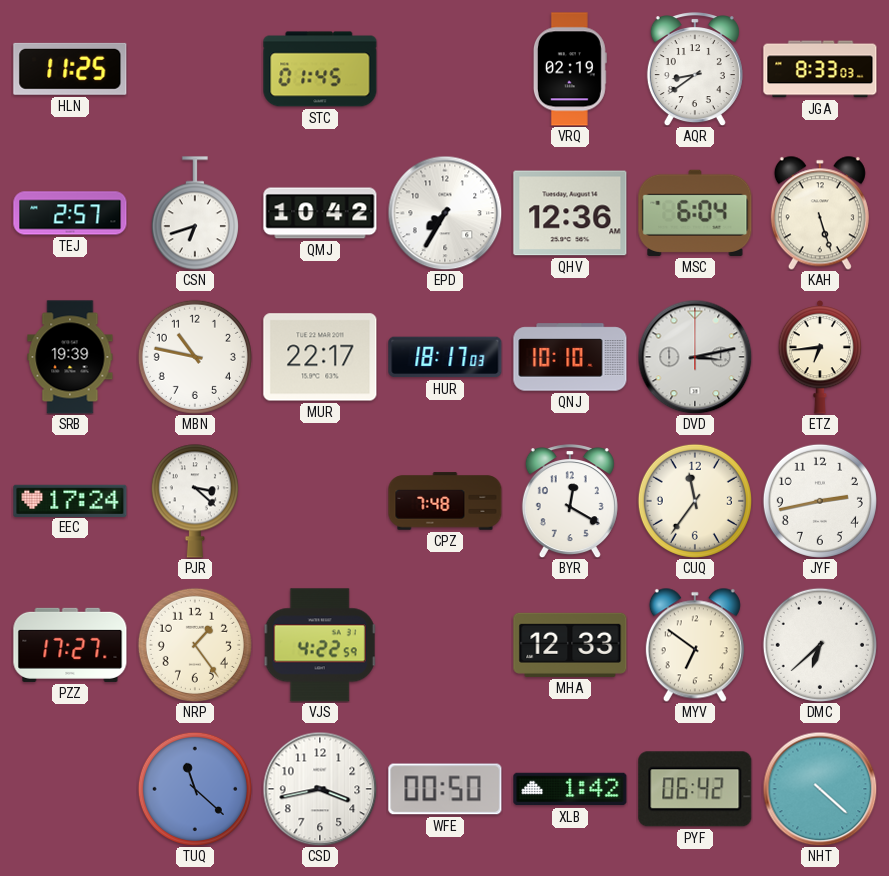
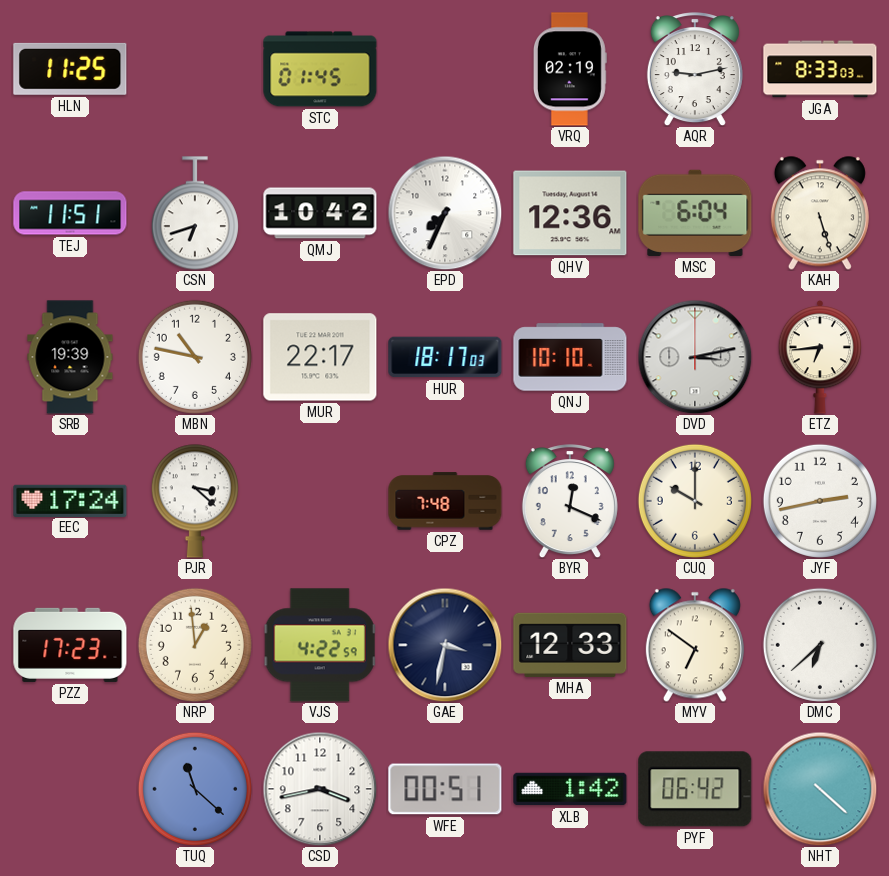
AQR: 8:39 -> 9:13 (695, 69)
TEJ: 2:57 -> 11:51 (70, 213)
EPD: 7:35 -> 7:34 (445, 213)
BYR: 12:20 -> 12:19 (570, 501)
CUQ: 11:36 -> 10:00 (695, 501)
PZZ: 17:27 -> 17:23 (70, 645)
NRP: 1:24 -> 12:59 (195, 645)
GAE: none -> 3:32 (445, 645)
WFE: 00:50 -> 00:51 (445, 789)
